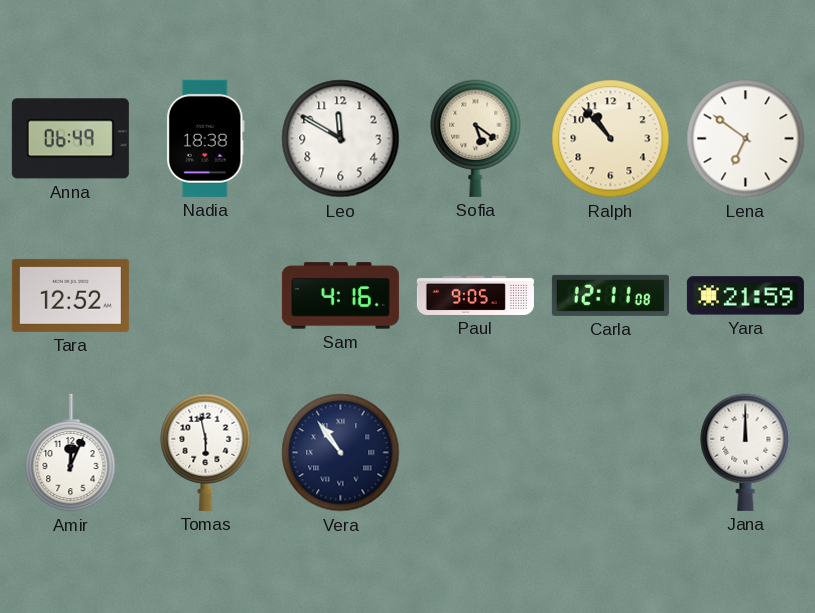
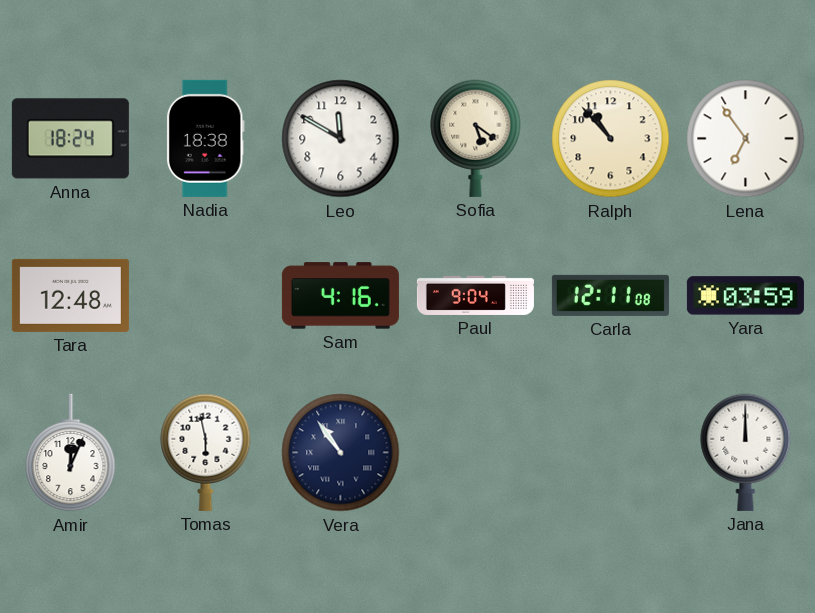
Anna: 06:49 -> 18:24 (70, 139)
Lena: 6:51 -> 6:54 (746, 139)
Tara: 12:52 -> 12:48 (70, 295)
Paul: 9:05 -> 9:04 (475, 295)
Yara: 21:59 -> 03:59 (745, 296)
